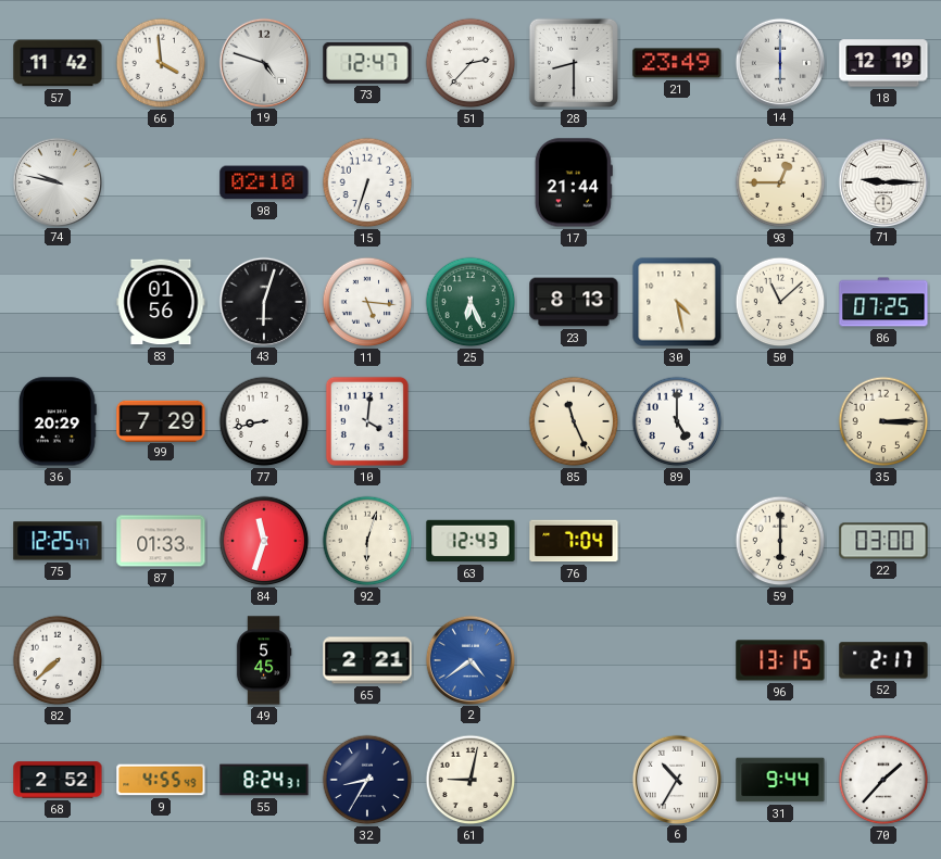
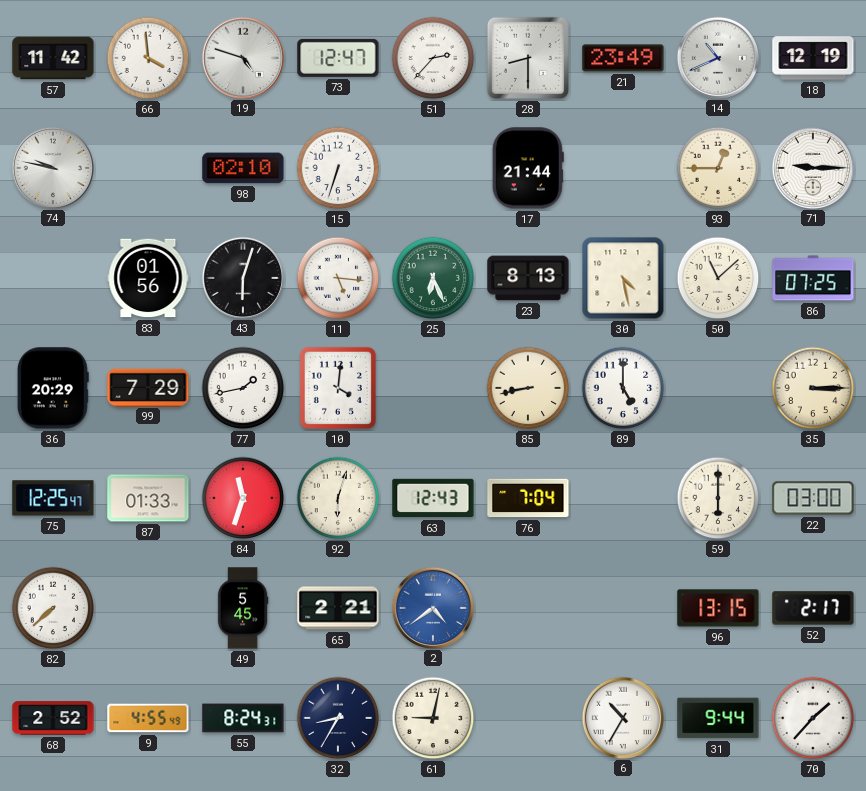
14: 6:00 -> 10:41 (717, 57)
77: 8:43 -> 1:43 (243, 388)
85: 11:26 -> 8:43 (528, 388)
